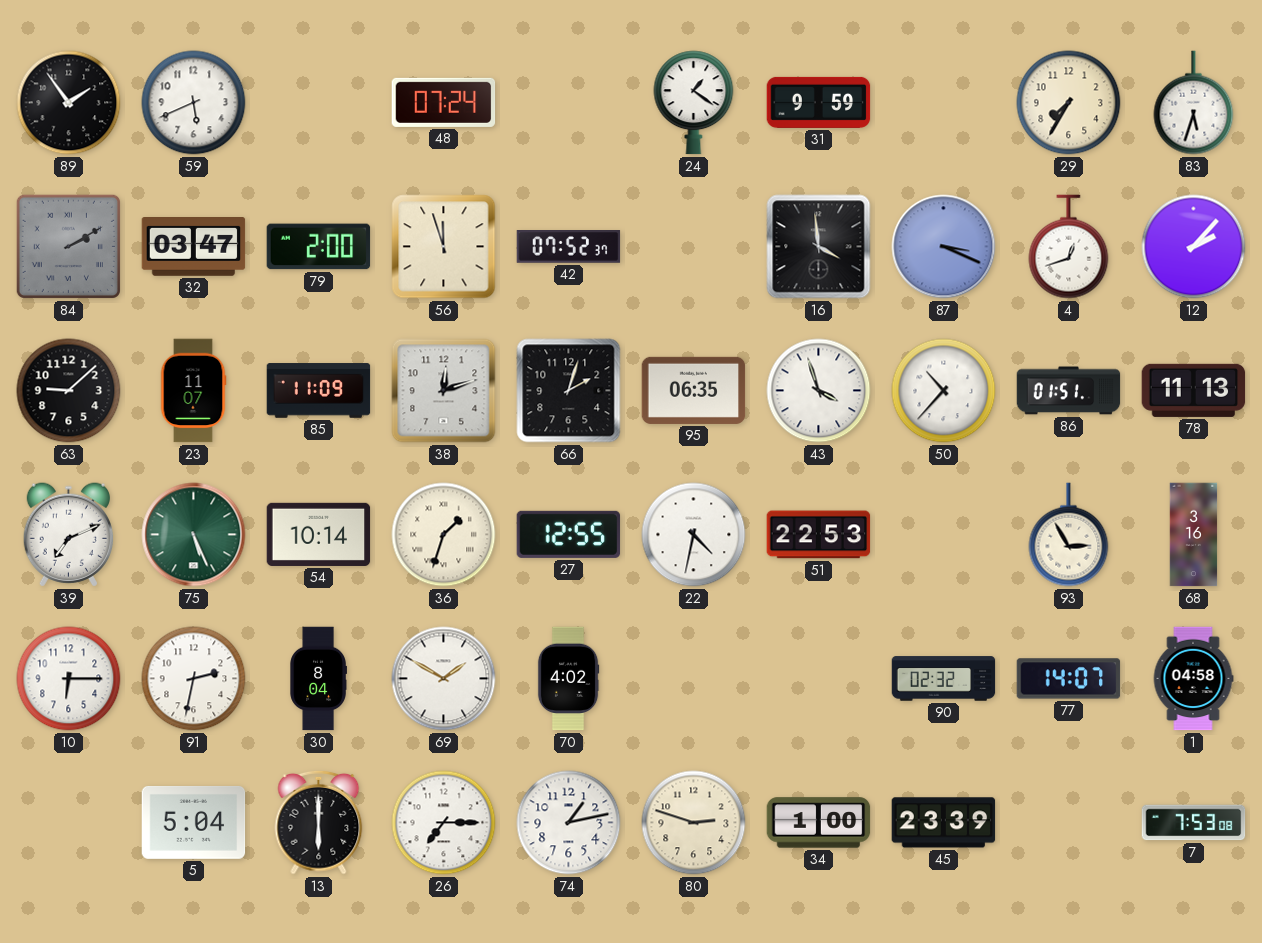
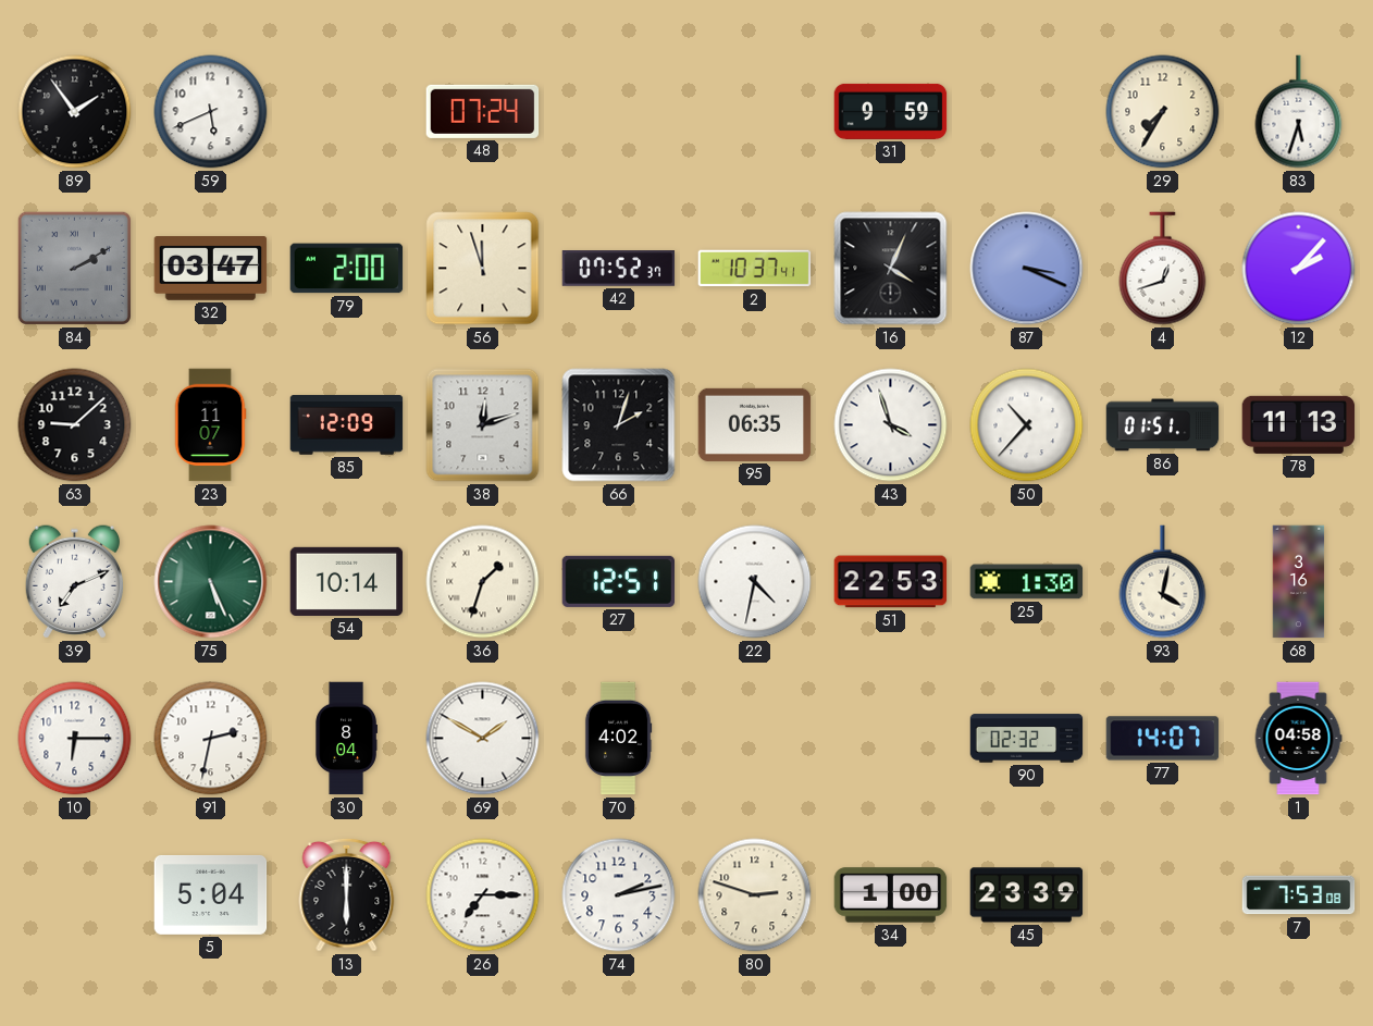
24: 1:21 -> none (694, 103)
2: none -> 10:37 (755, 269)
16: 3:59 -> 4:04 (891, 269)
85: 11:09 -> 12:09 (347, 425)
27: 12:55 -> 12:51 (619, 581)
25: none -> 1:30 (1027, 582)
93: 2:55 -> 4:02 (1163, 582)
74: 1:13 -> 2:13 (619, 895)
